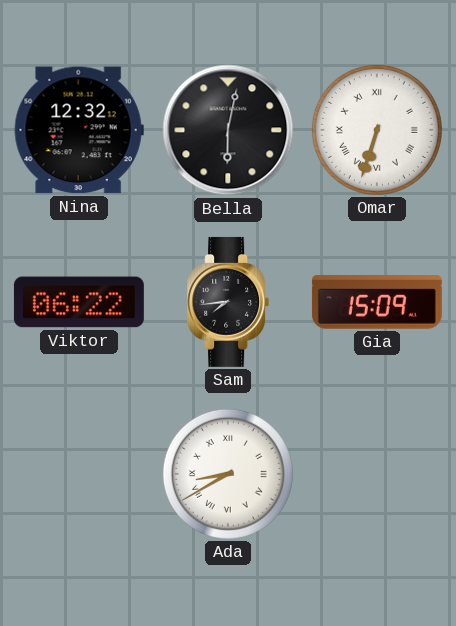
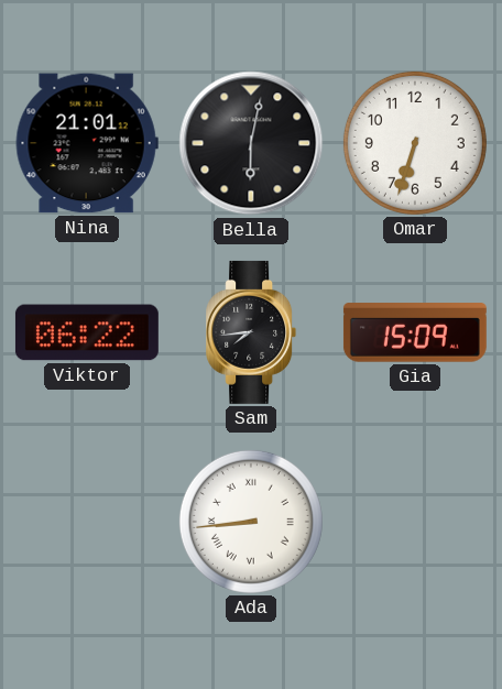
Nina: 12:32 -> 21:01 (87, 143)
Omar numerals: Roman -> Arabic (415, 143)
Ada: 8:40 -> 8:44 (251, 522)
